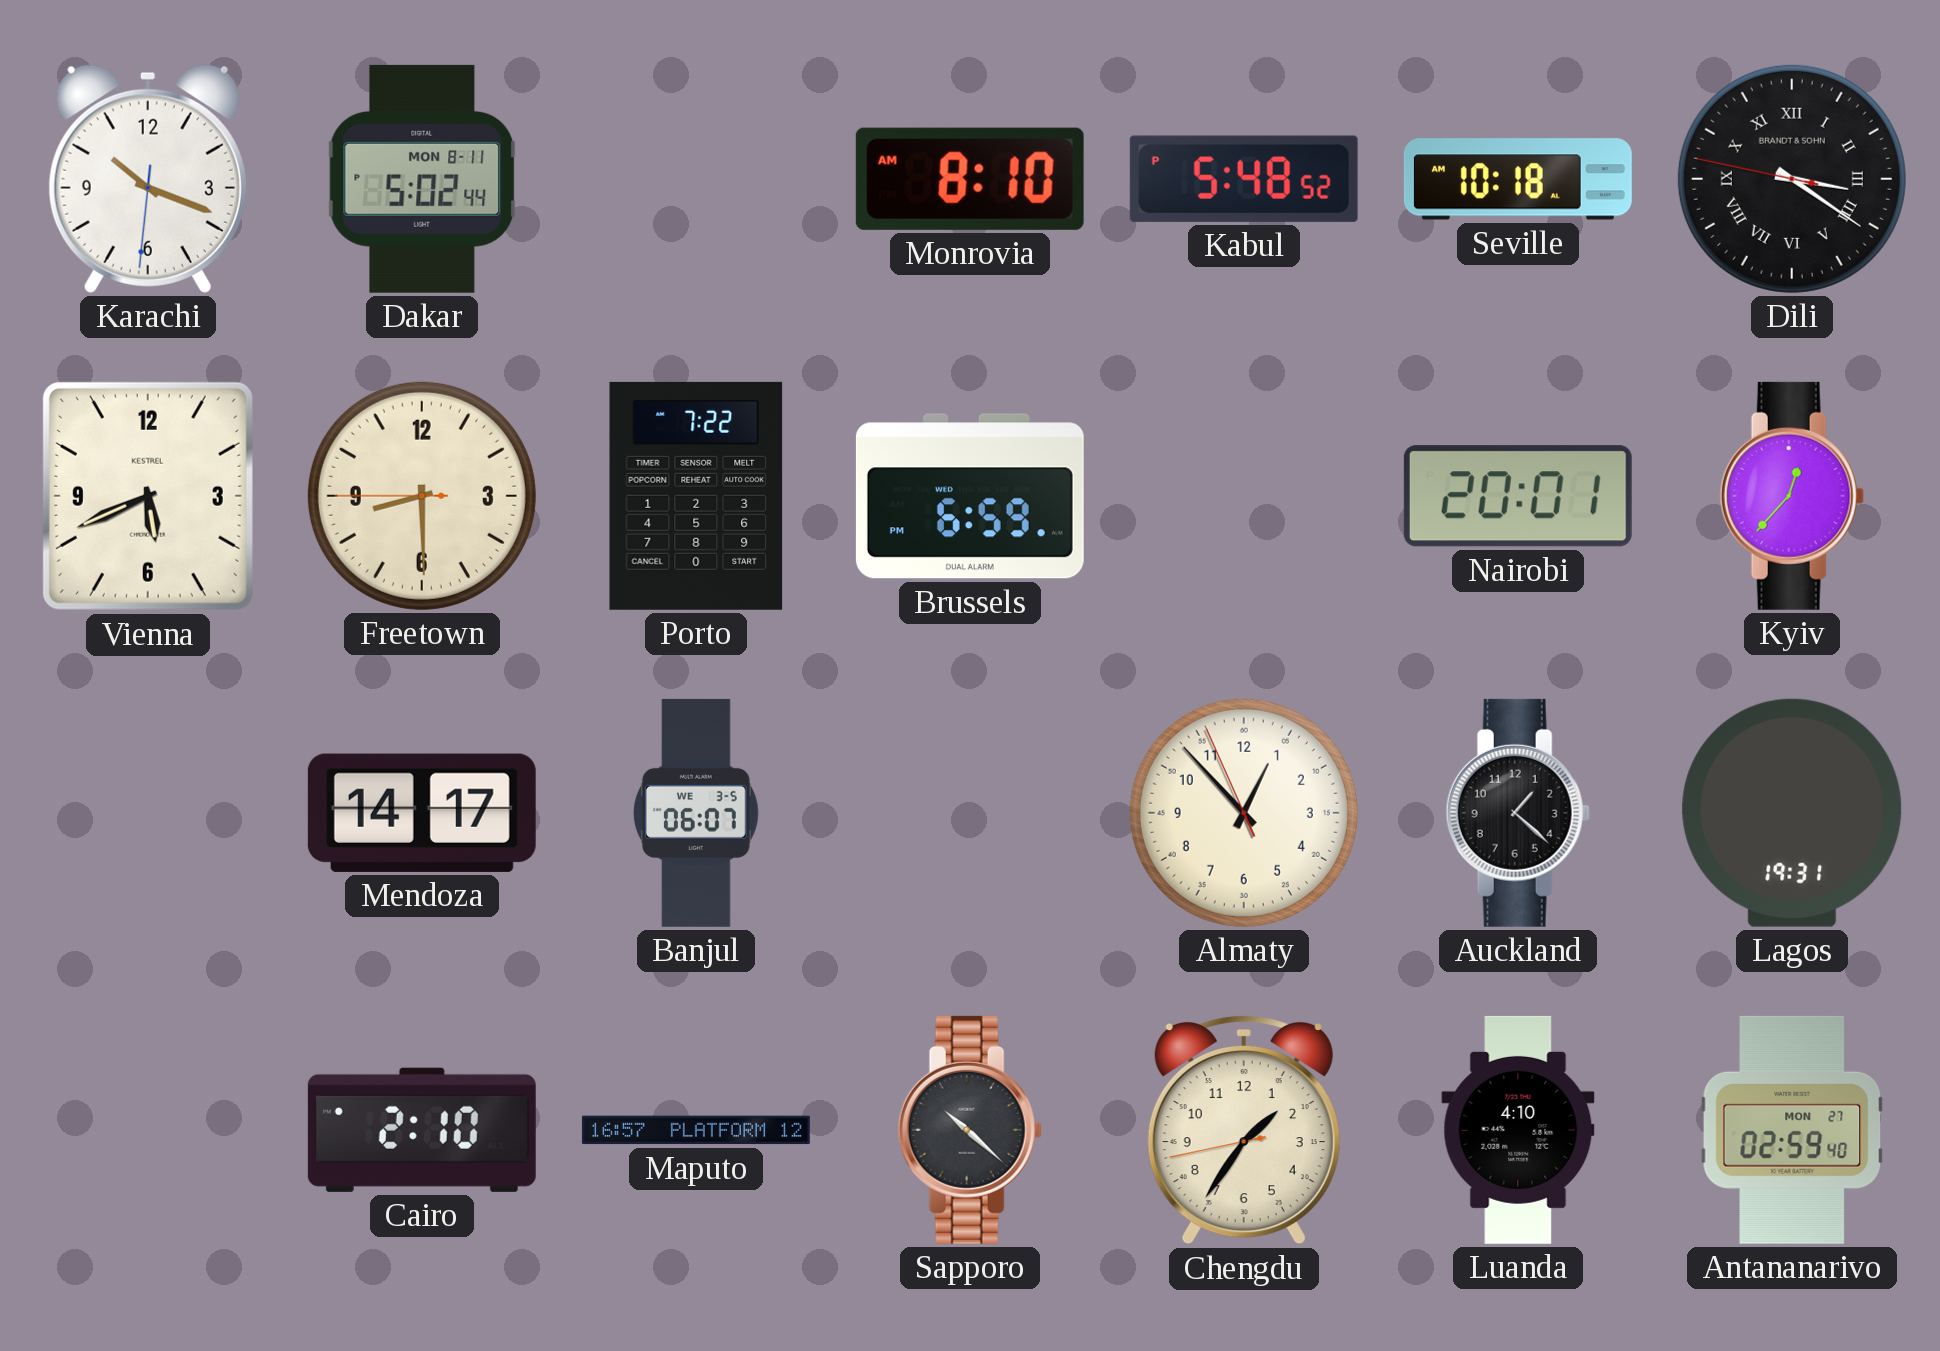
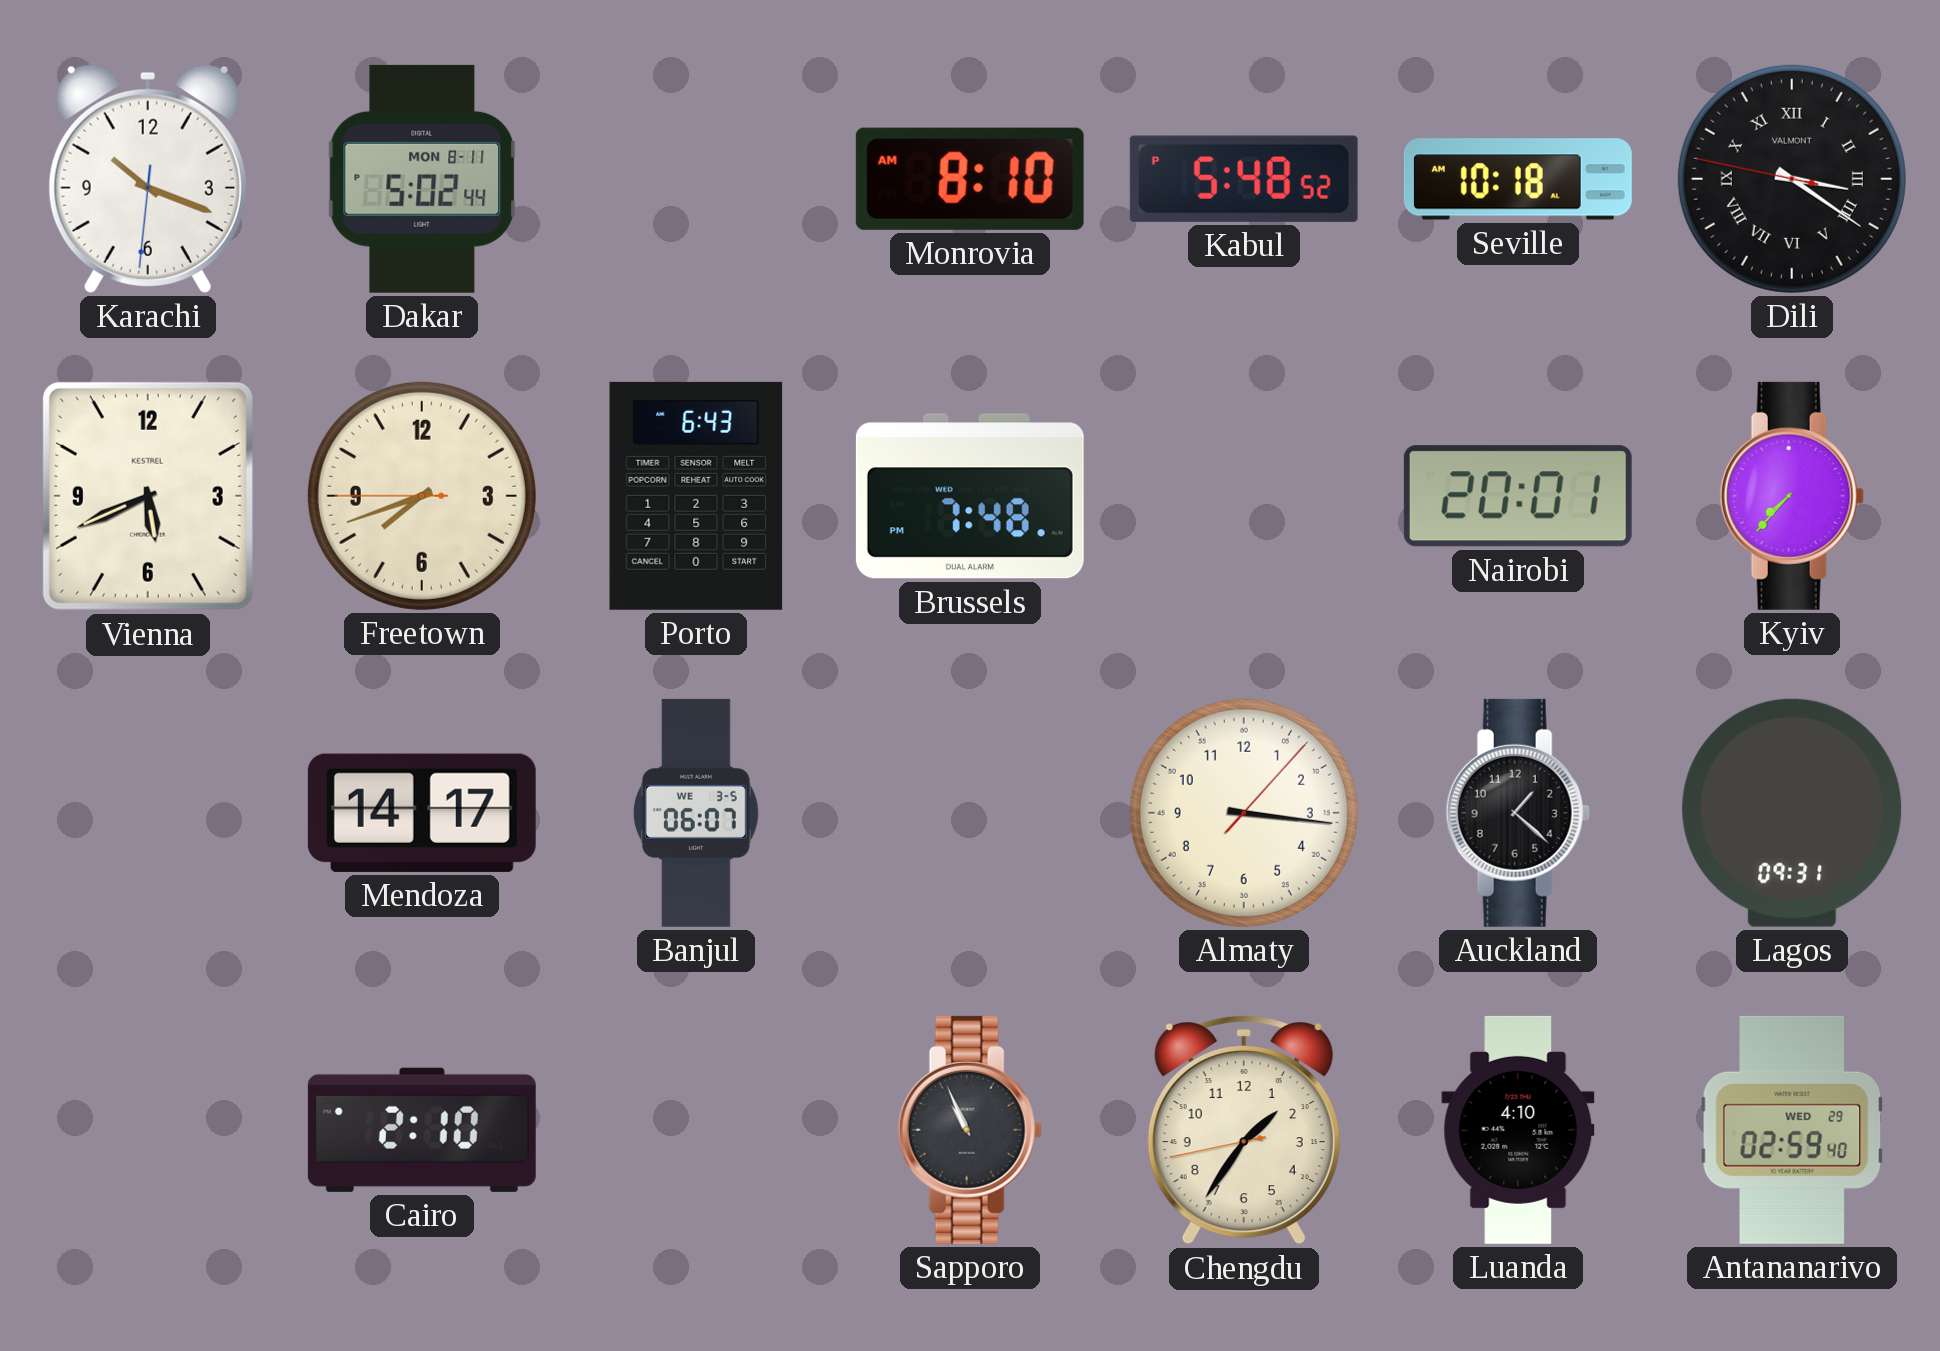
Dili brand: BRANDT & SOHN -> VALMONT (1792, 179)
Freetown: 8:29 -> 7:41 (422, 496)
Porto: 7:22 -> 6:43 (696, 496)
Brussels: 6:59 -> 7:48 (970, 496)
Kyiv: 12:37 -> 7:37 (1792, 496)
Almaty: 12:52 -> 3:16 (1244, 813)
Lagos: 19:31 -> 09:31 (1792, 813)
Maputo: 16:57 -> none (696, 1130)
Sapporo: 10:22 -> 10:56 (970, 1130)
Antananarivo date: MON 27 -> WED 29 (1792, 1130)
